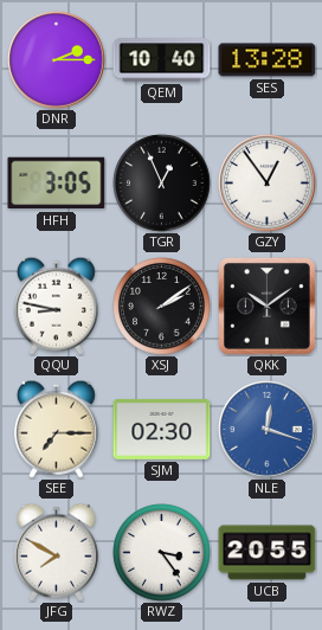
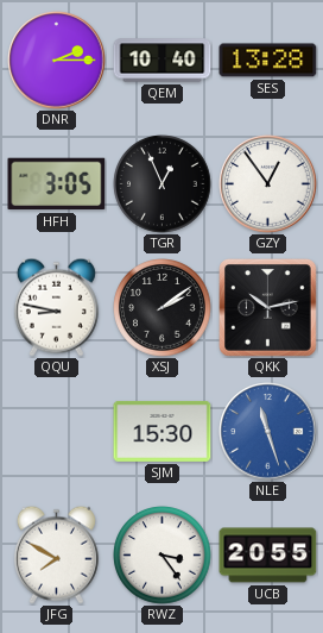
QKK: 10:09 -> 10:13 (268, 308)
SEE: 7:15 -> none (56, 429)
SJM: 02:30 -> 15:30 (163, 431)
NLE: 12:18 -> 11:27 (268, 432)
